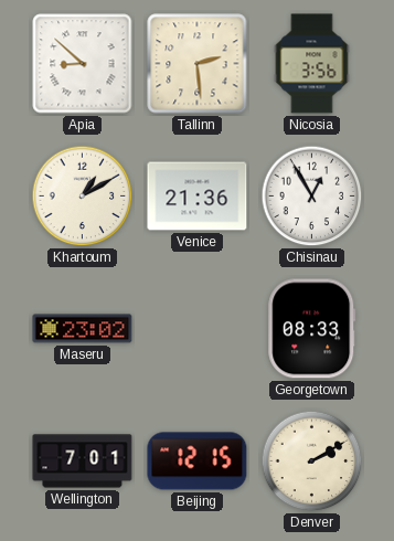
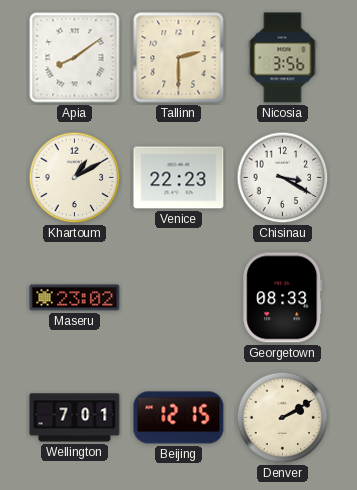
Apia: 8:52 -> 8:09 (75, 58)
Tallinn: 2:29 -> 2:30 (179, 58)
Venice: 21:36 -> 22:23 (179, 178)
Chisinau: 12:55 -> 3:20 (283, 178)
